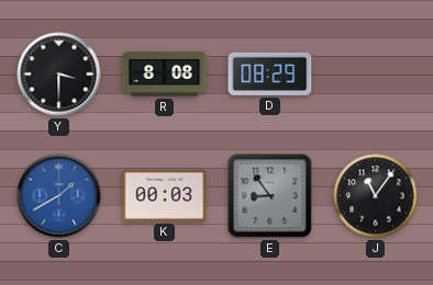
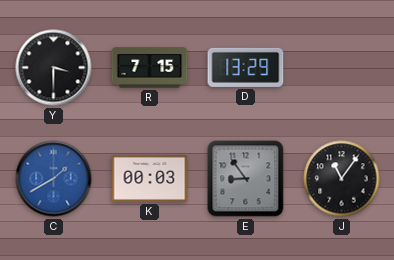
R: 8:08 -> 7:15 (150, 68)
D: 08:29 -> 13:29 (246, 67)
